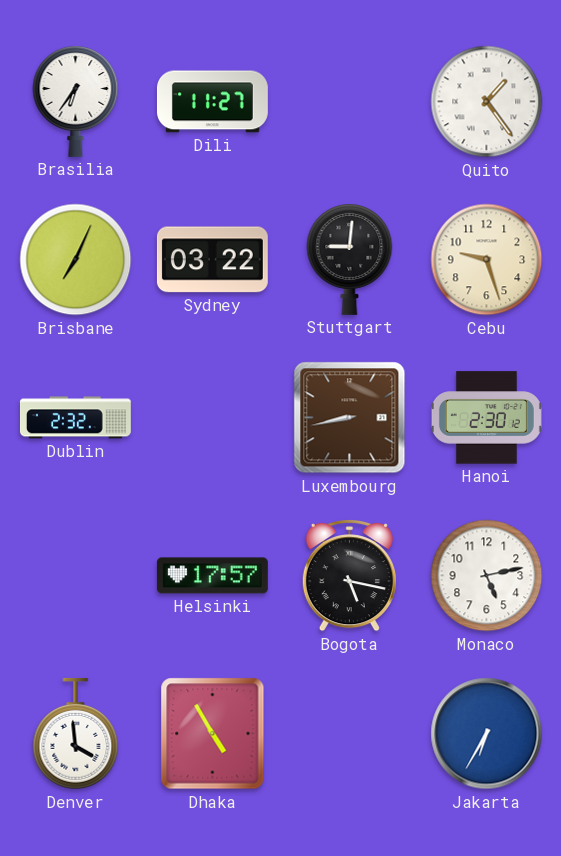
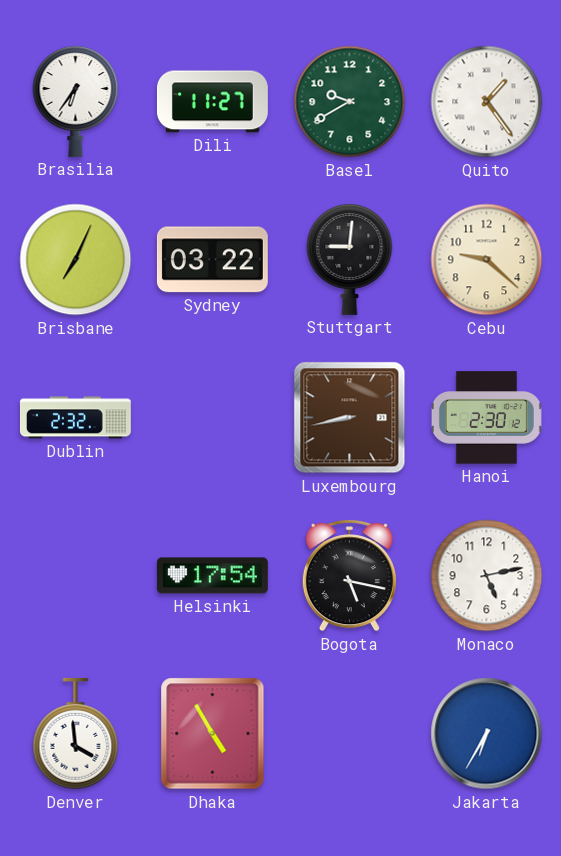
Basel: none -> 9:40 (350, 102)
Cebu: 9:27 -> 9:22 (487, 260)
Helsinki: 17:57 -> 17:54 (212, 576)
